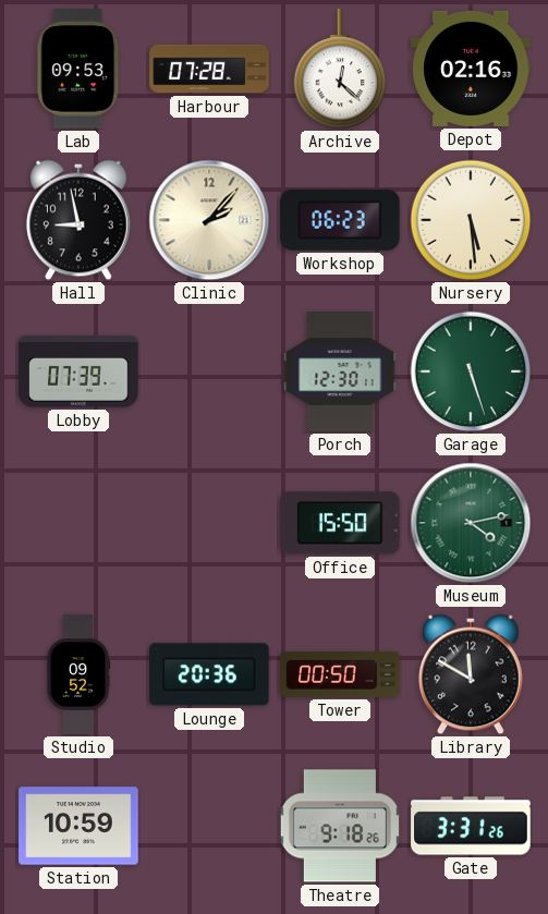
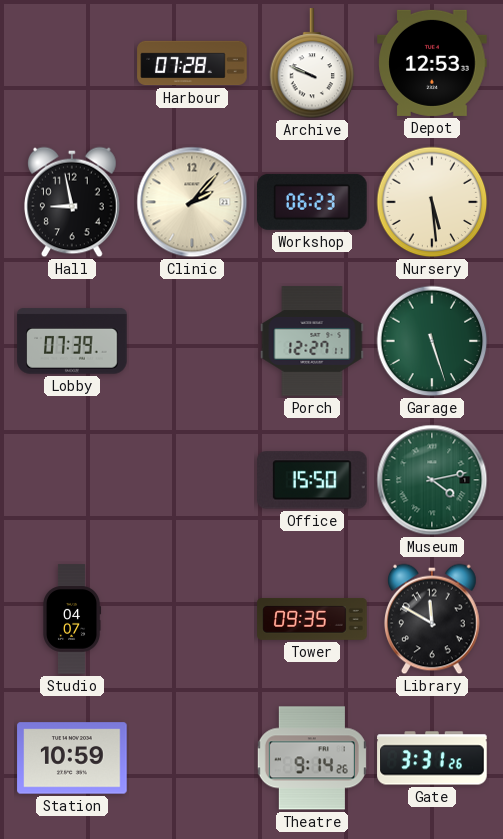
Lab: 09:53 -> none (78, 69)
Archive: 12:22 -> 9:49 (312, 64)
Depot: 02:16 -> 12:53 (432, 63)
Porch: 12:30 -> 12:27 (312, 341)
Studio: 09:52 -> 04:07 (73, 619)
Lounge: 20:36 -> none (209, 674)
Tower: 00:50 -> 09:35 (312, 620)
Theatre: 9:18 -> 9:14 (312, 758)
